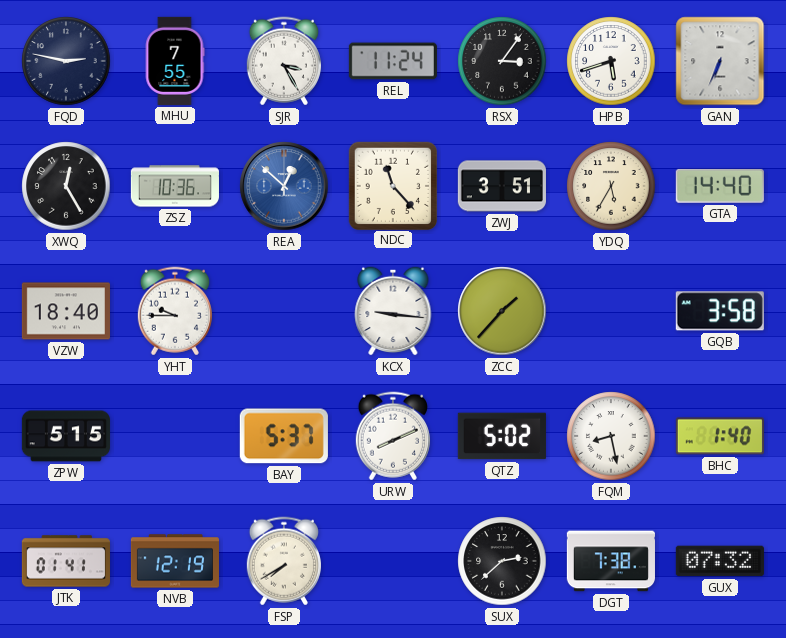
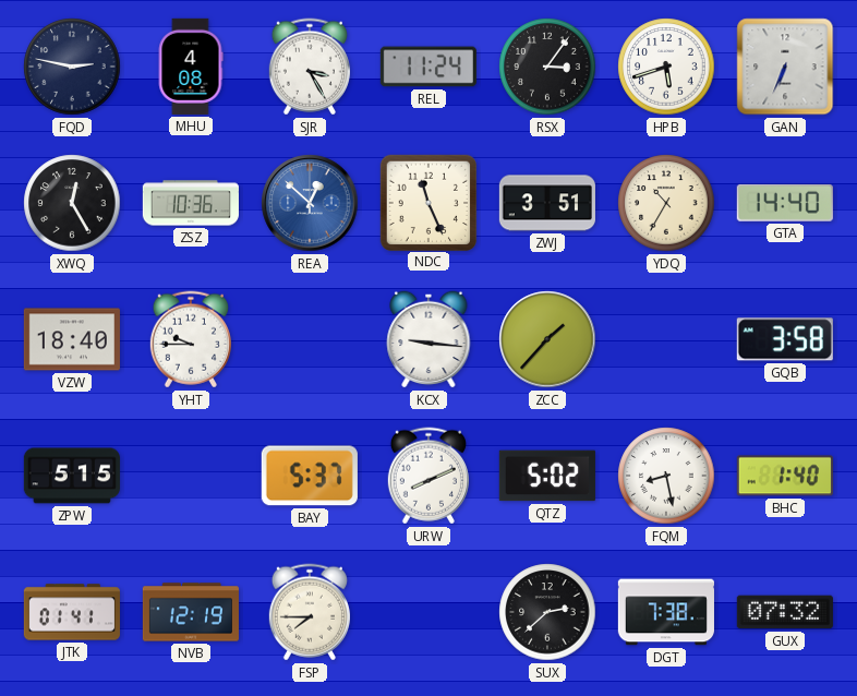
MHU: 7:55 -> 4:08 (191, 67)
NDC: 11:23 -> 11:26 (427, 202)
YDQ: 5:35 -> 10:35 (666, 203)
FSP: 7:40 -> 7:45 (310, 612)
